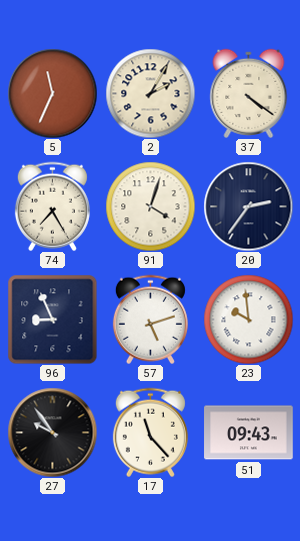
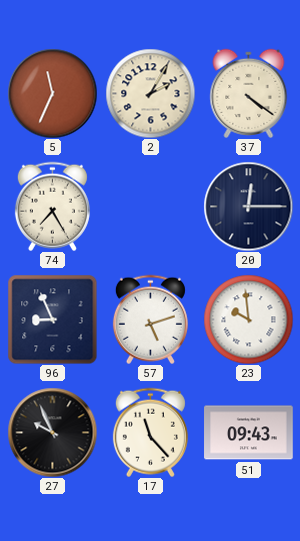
91: 4:03 -> none (150, 206)
20: 2:36 -> 12:15 (248, 206)
27: 9:54 -> 9:56 (52, 432)
